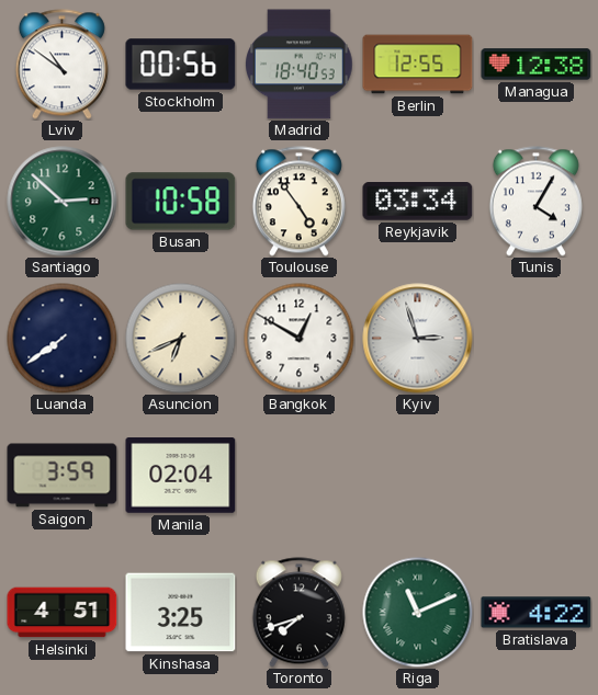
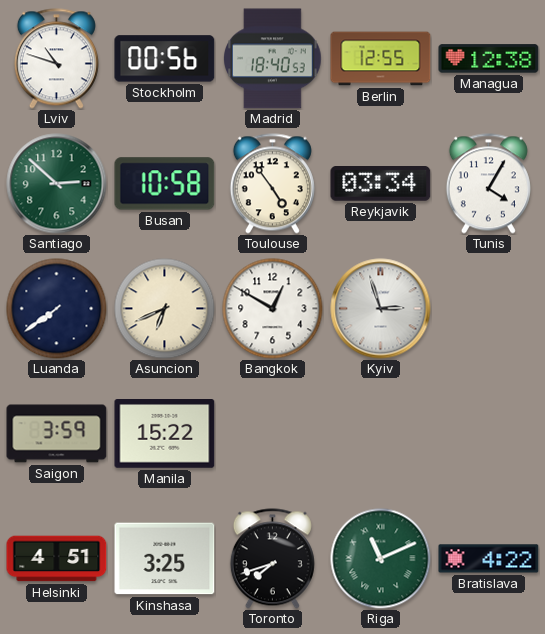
Lviv: 10:51 -> 10:48 (56, 59)
Manila: 02:04 -> 15:22 (165, 434)
